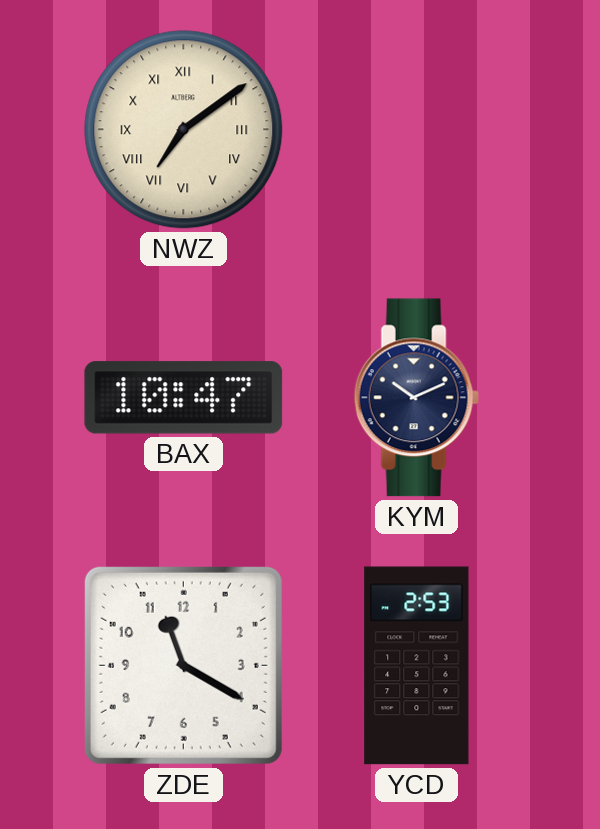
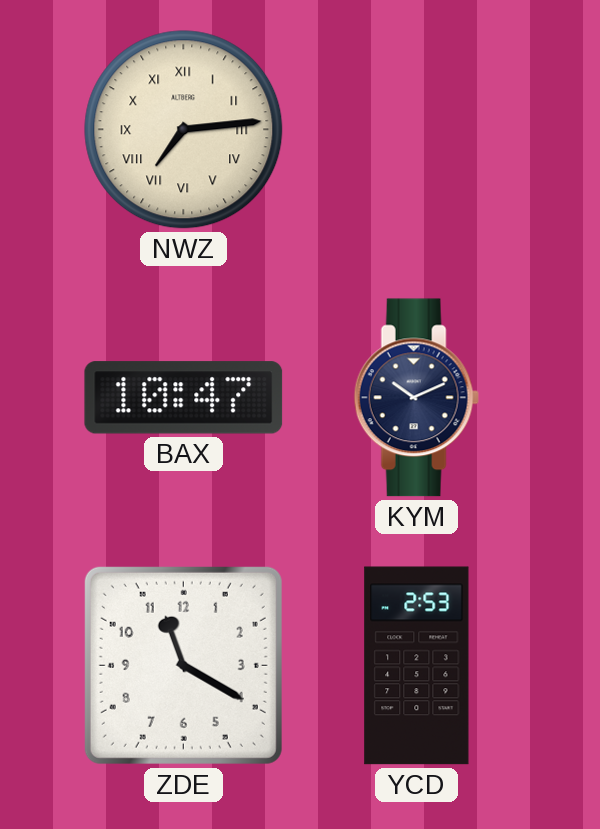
NWZ: 7:09 -> 7:14 (184, 130)
